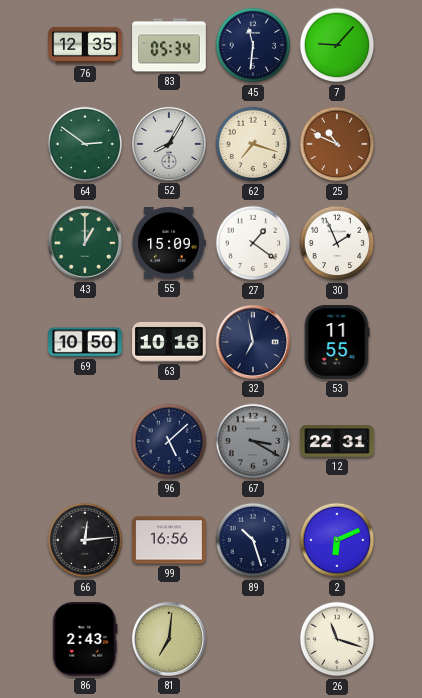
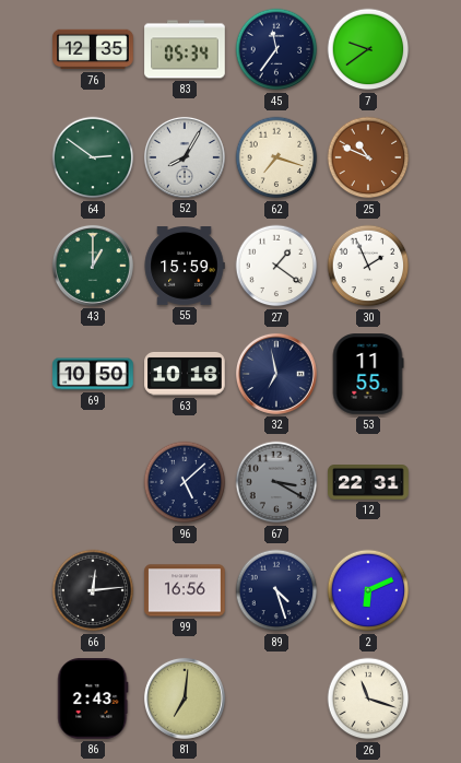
45: 11:31 -> 11:36 (276, 49)
7: 9:07 -> 9:39 (368, 49)
55: 15:09 -> 15:59 (185, 267)
89: 10:27 -> 4:27 (276, 590)
